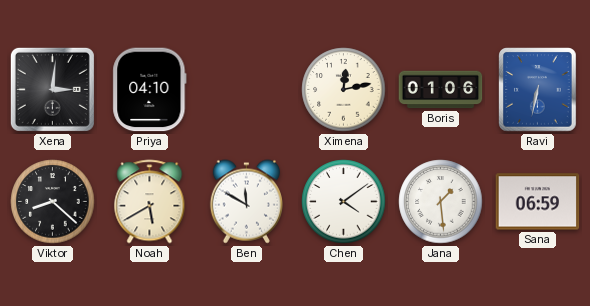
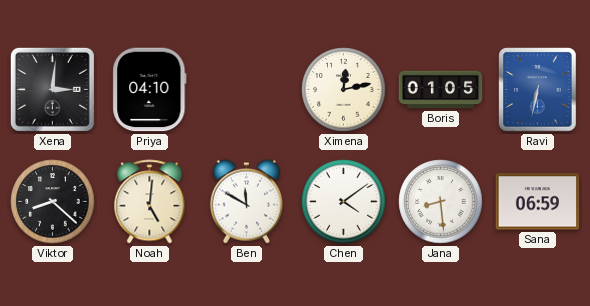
Boris: 01:06 -> 01:05 (441, 90)
Noah: 5:40 -> 5:01 (150, 202)
Jana: 1:29 -> 8:29 (441, 202)
